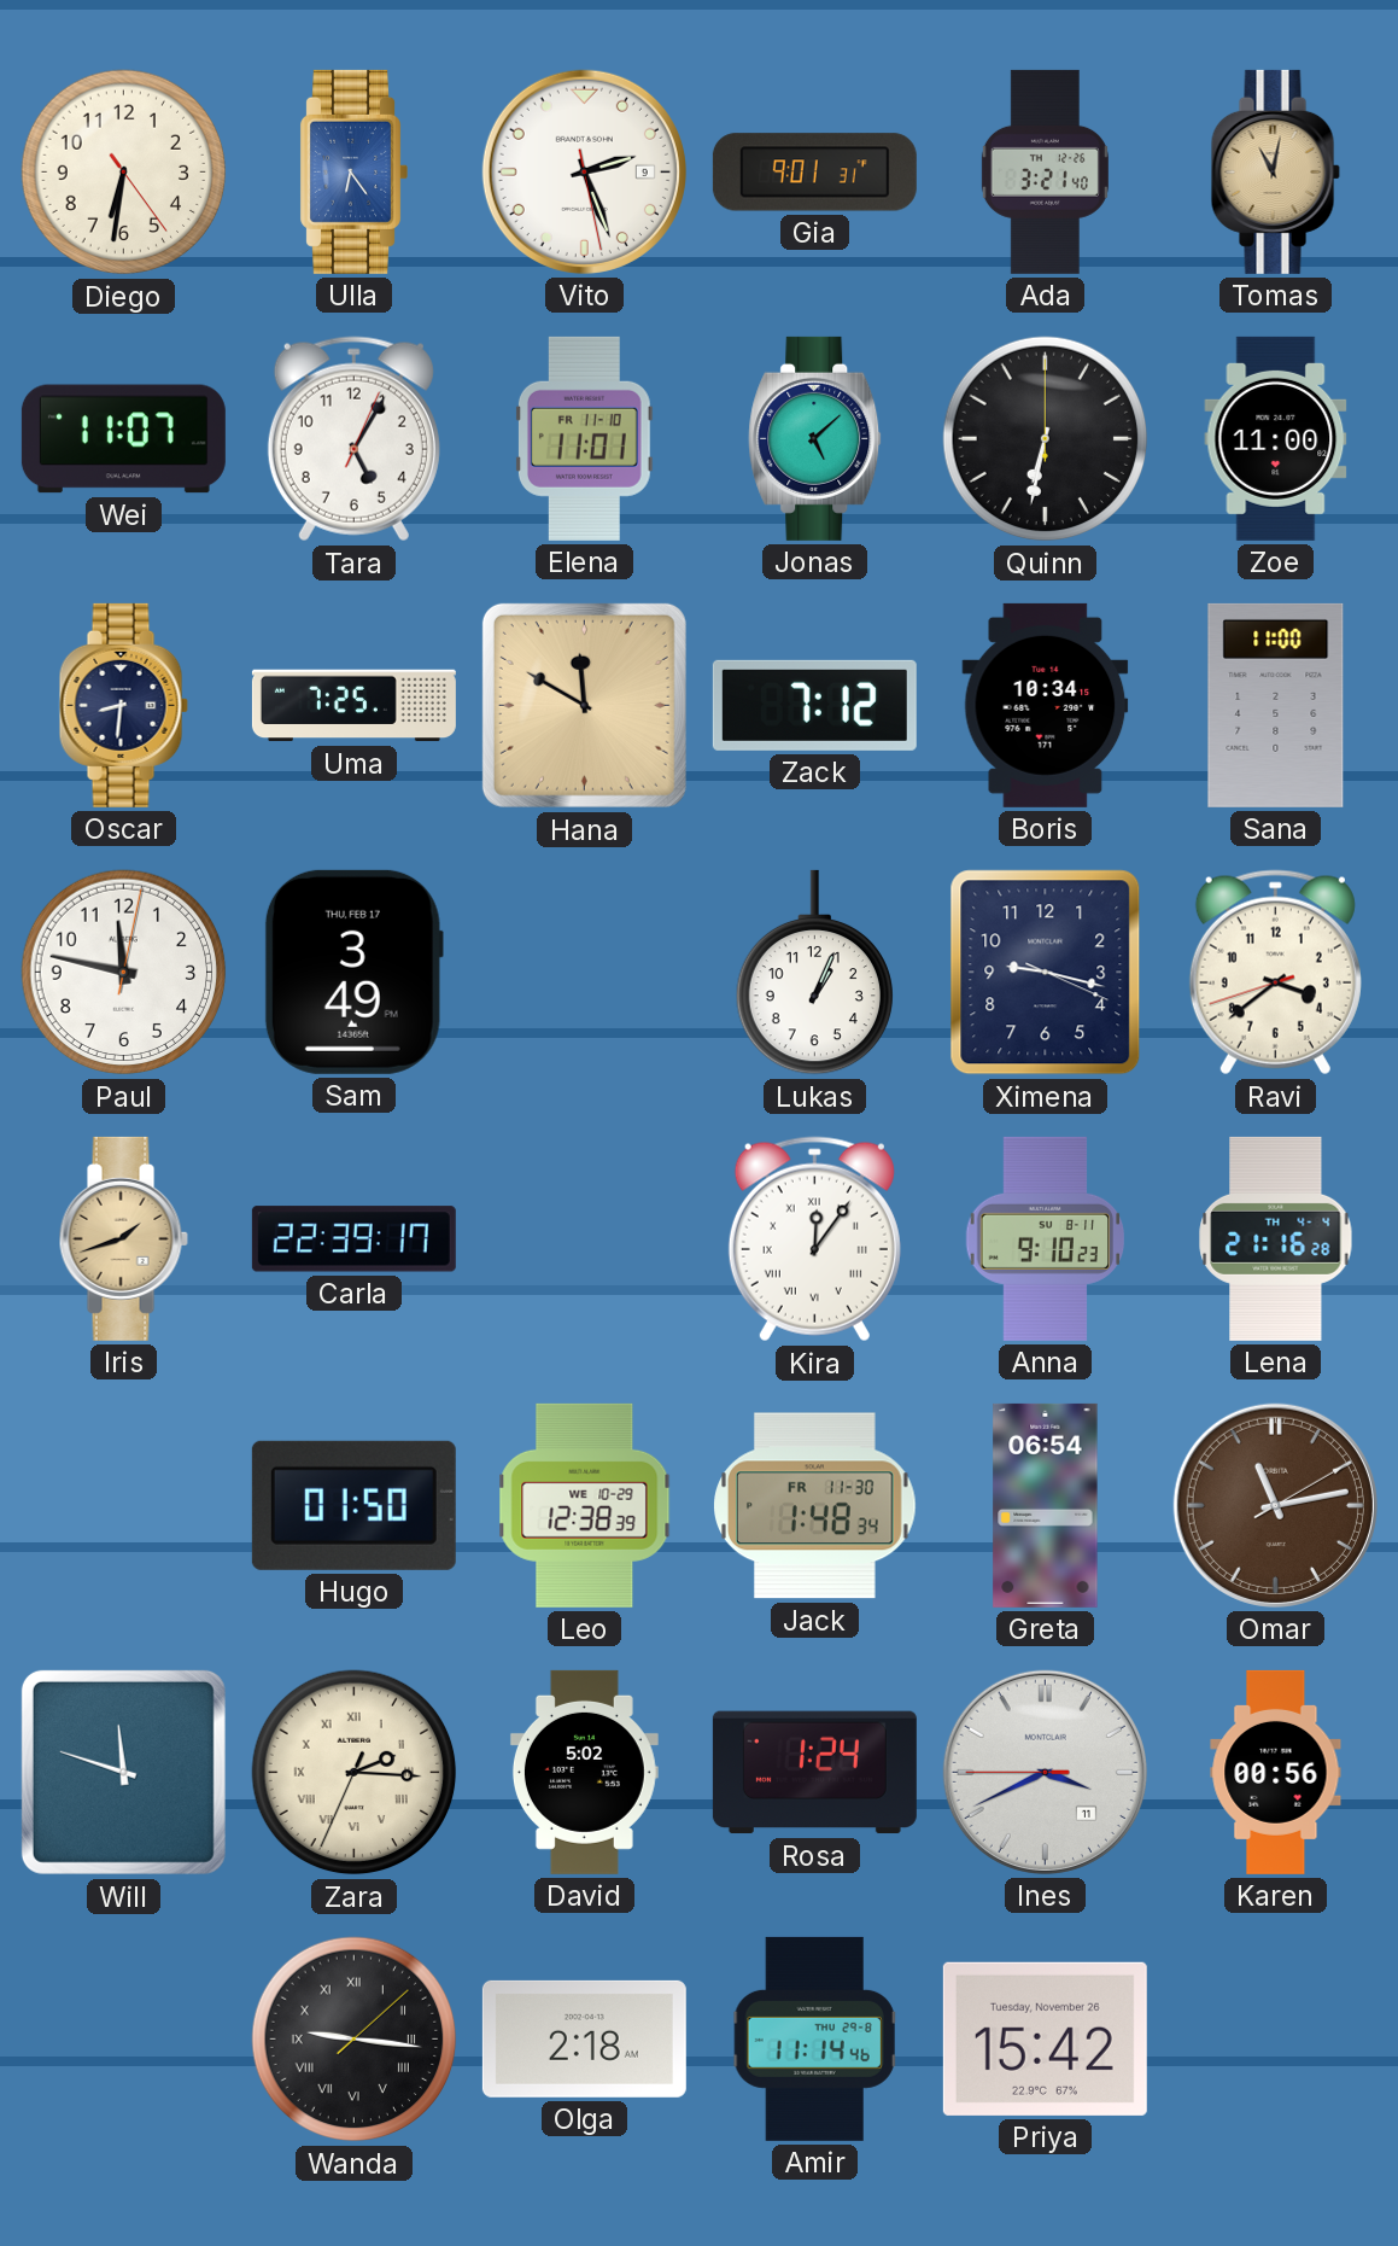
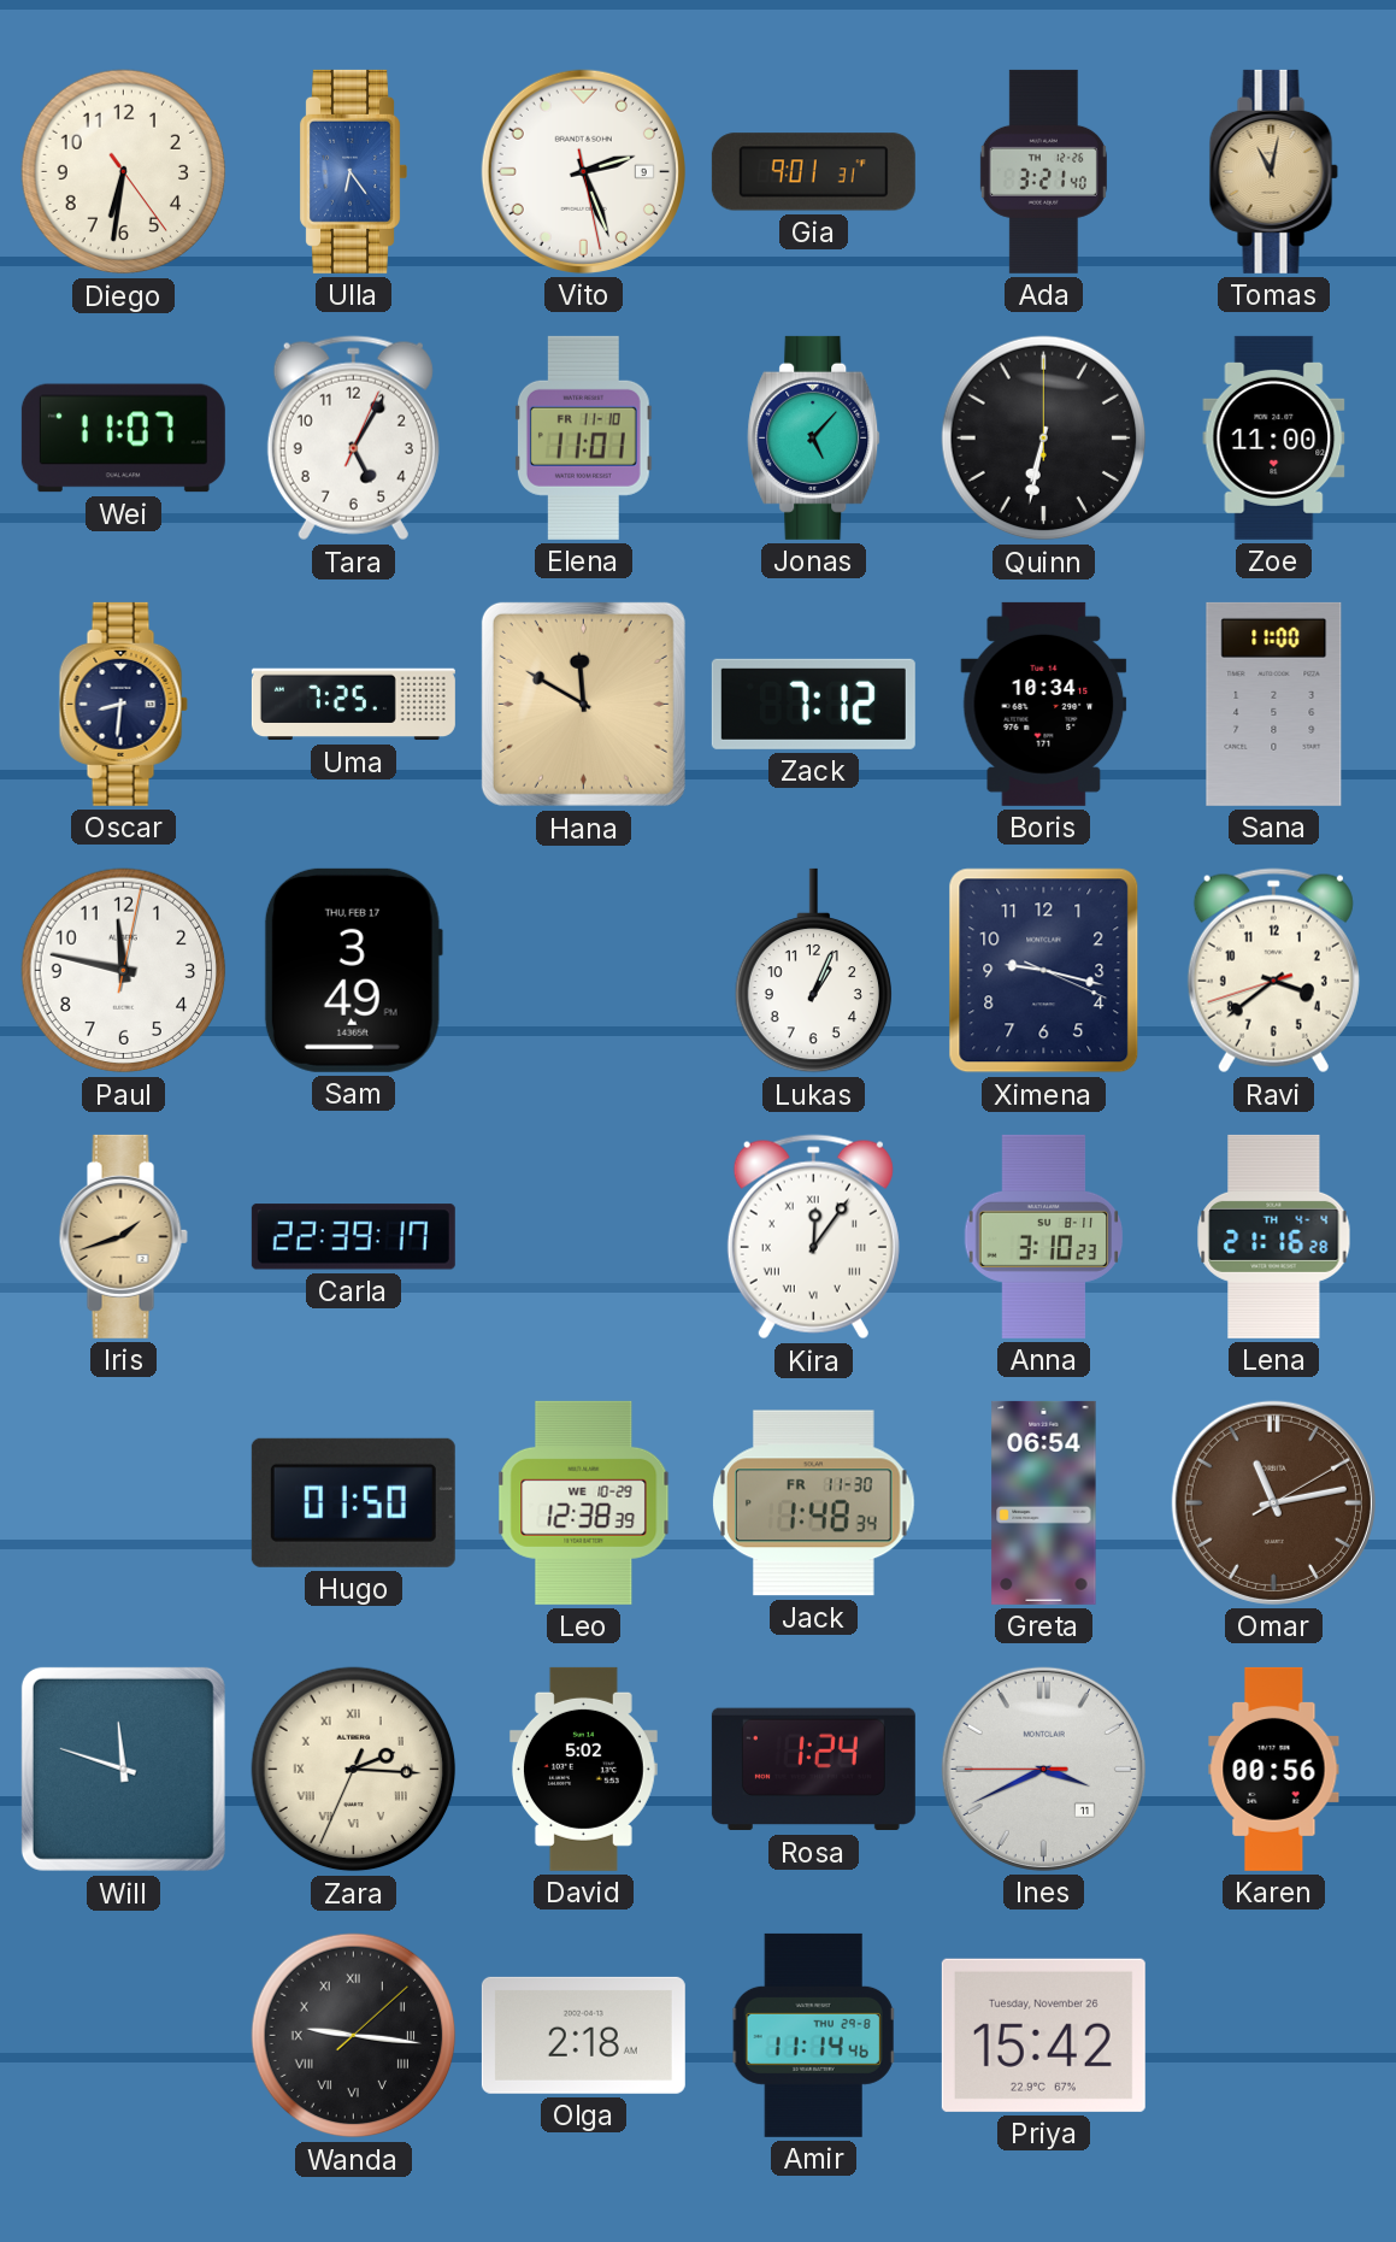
Jonas: 5:08 -> 5:07 (814, 437)
Anna: 9:10 -> 3:10 (1044, 1236)
